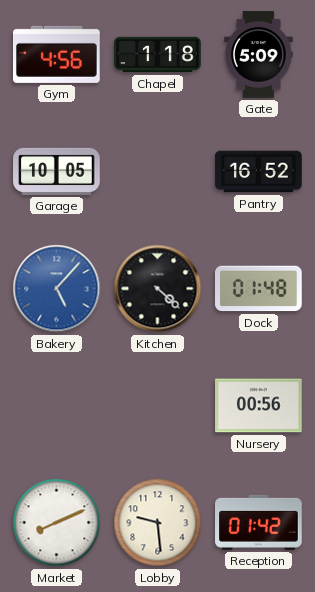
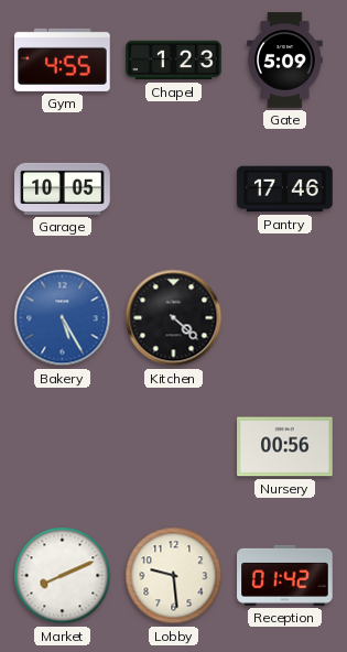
Gym: 4:56 -> 4:55 (63, 59)
Chapel: 1:18 -> 1:23 (174, 61)
Pantry: 16:52 -> 17:46 (285, 189)
Bakery: 5:07 -> 5:25 (63, 318)
Dock: 01:48 -> none (259, 289)
